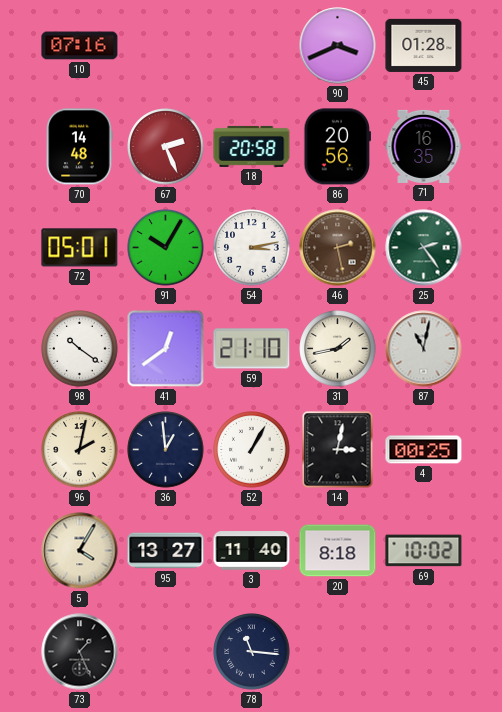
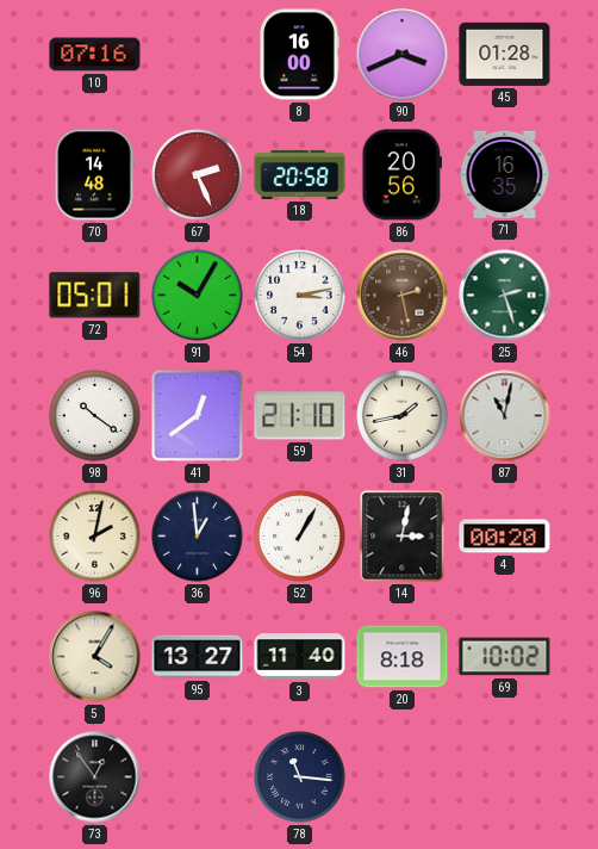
8: none -> 16:00 (300, 55)
25: 2:24 -> 2:27 (505, 296)
4: 00:25 -> 00:20 (505, 537)
73: 1:26 -> 12:54 (95, 777)
